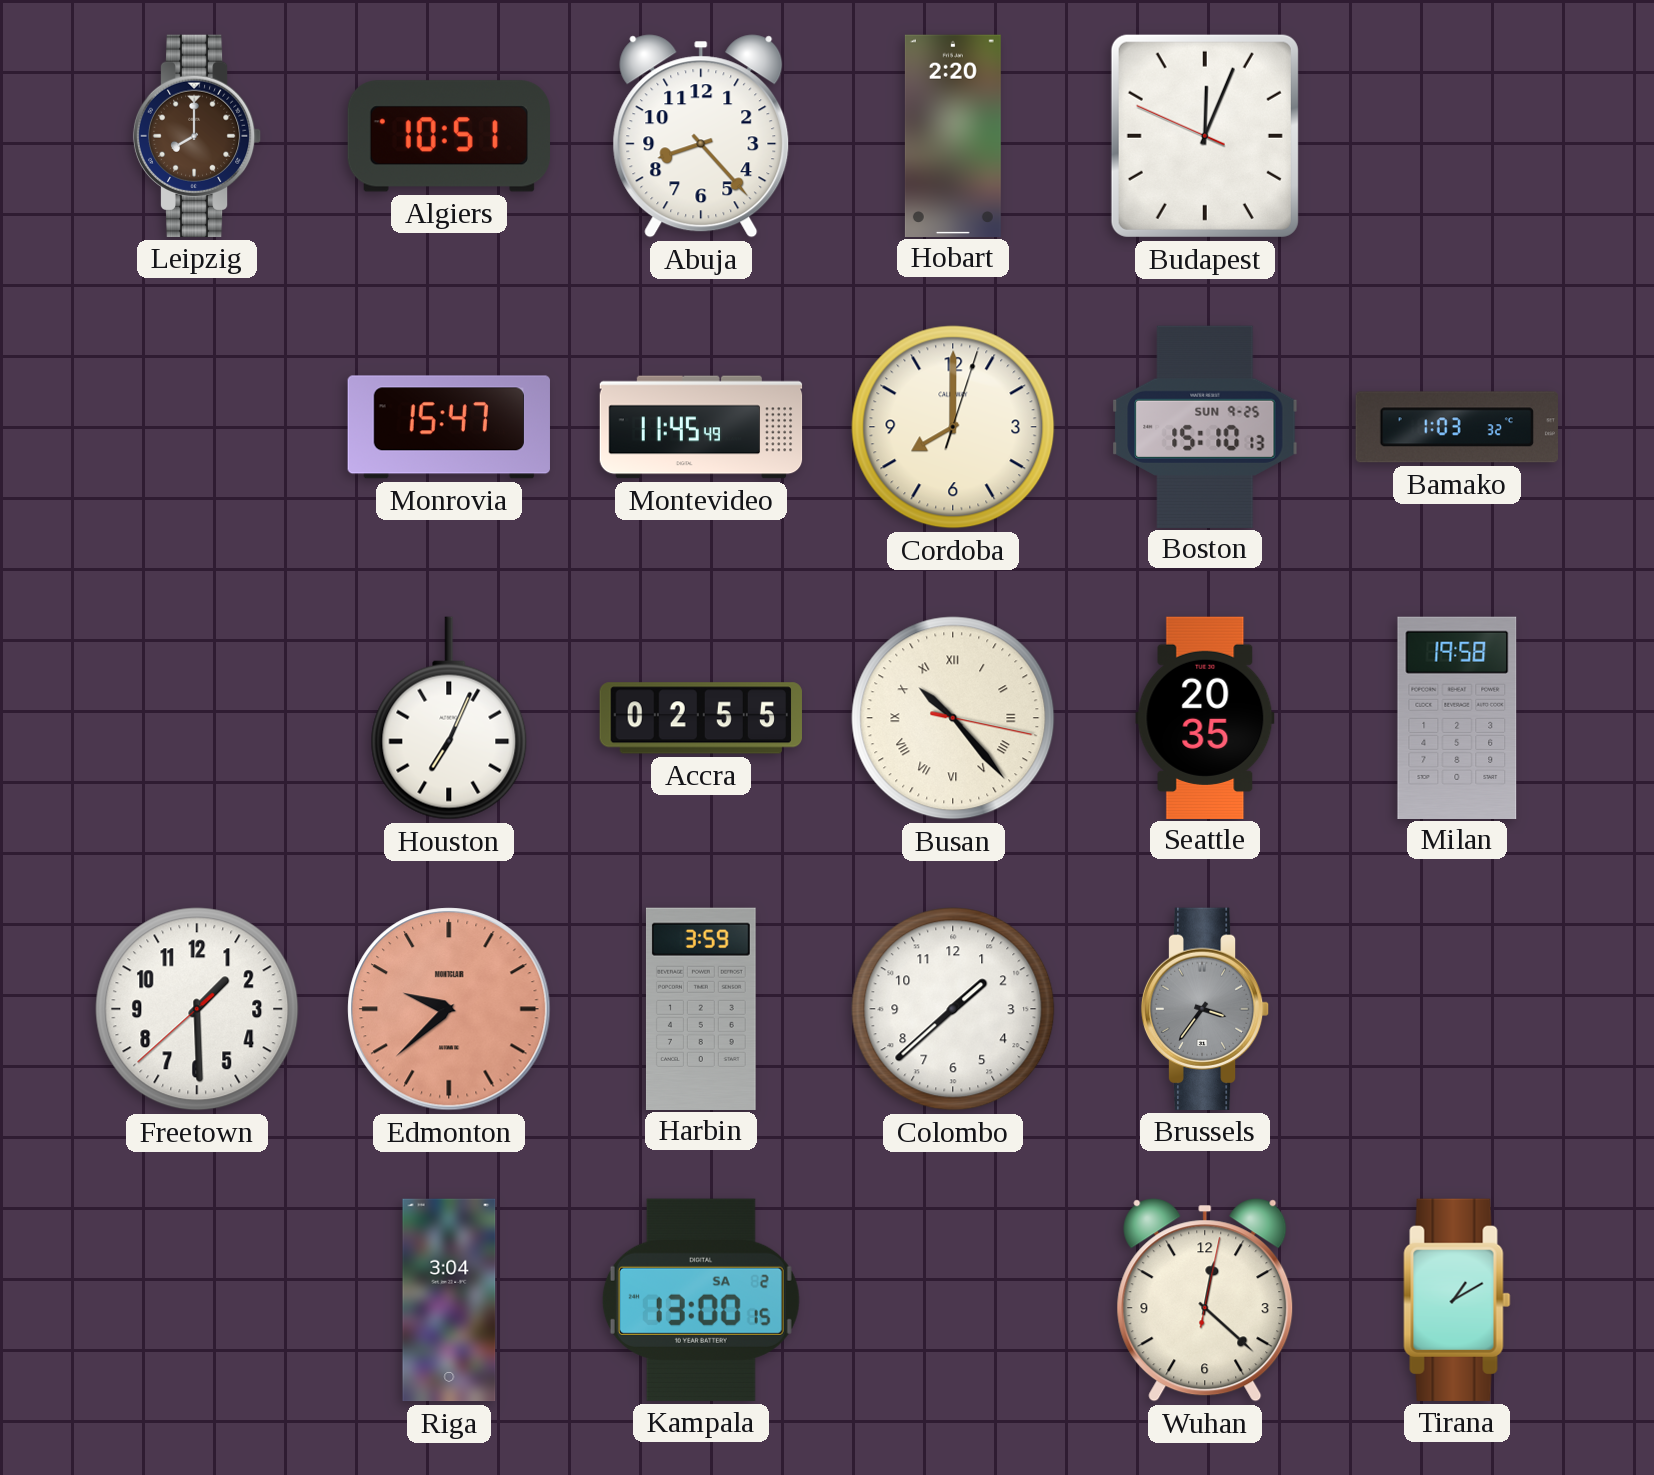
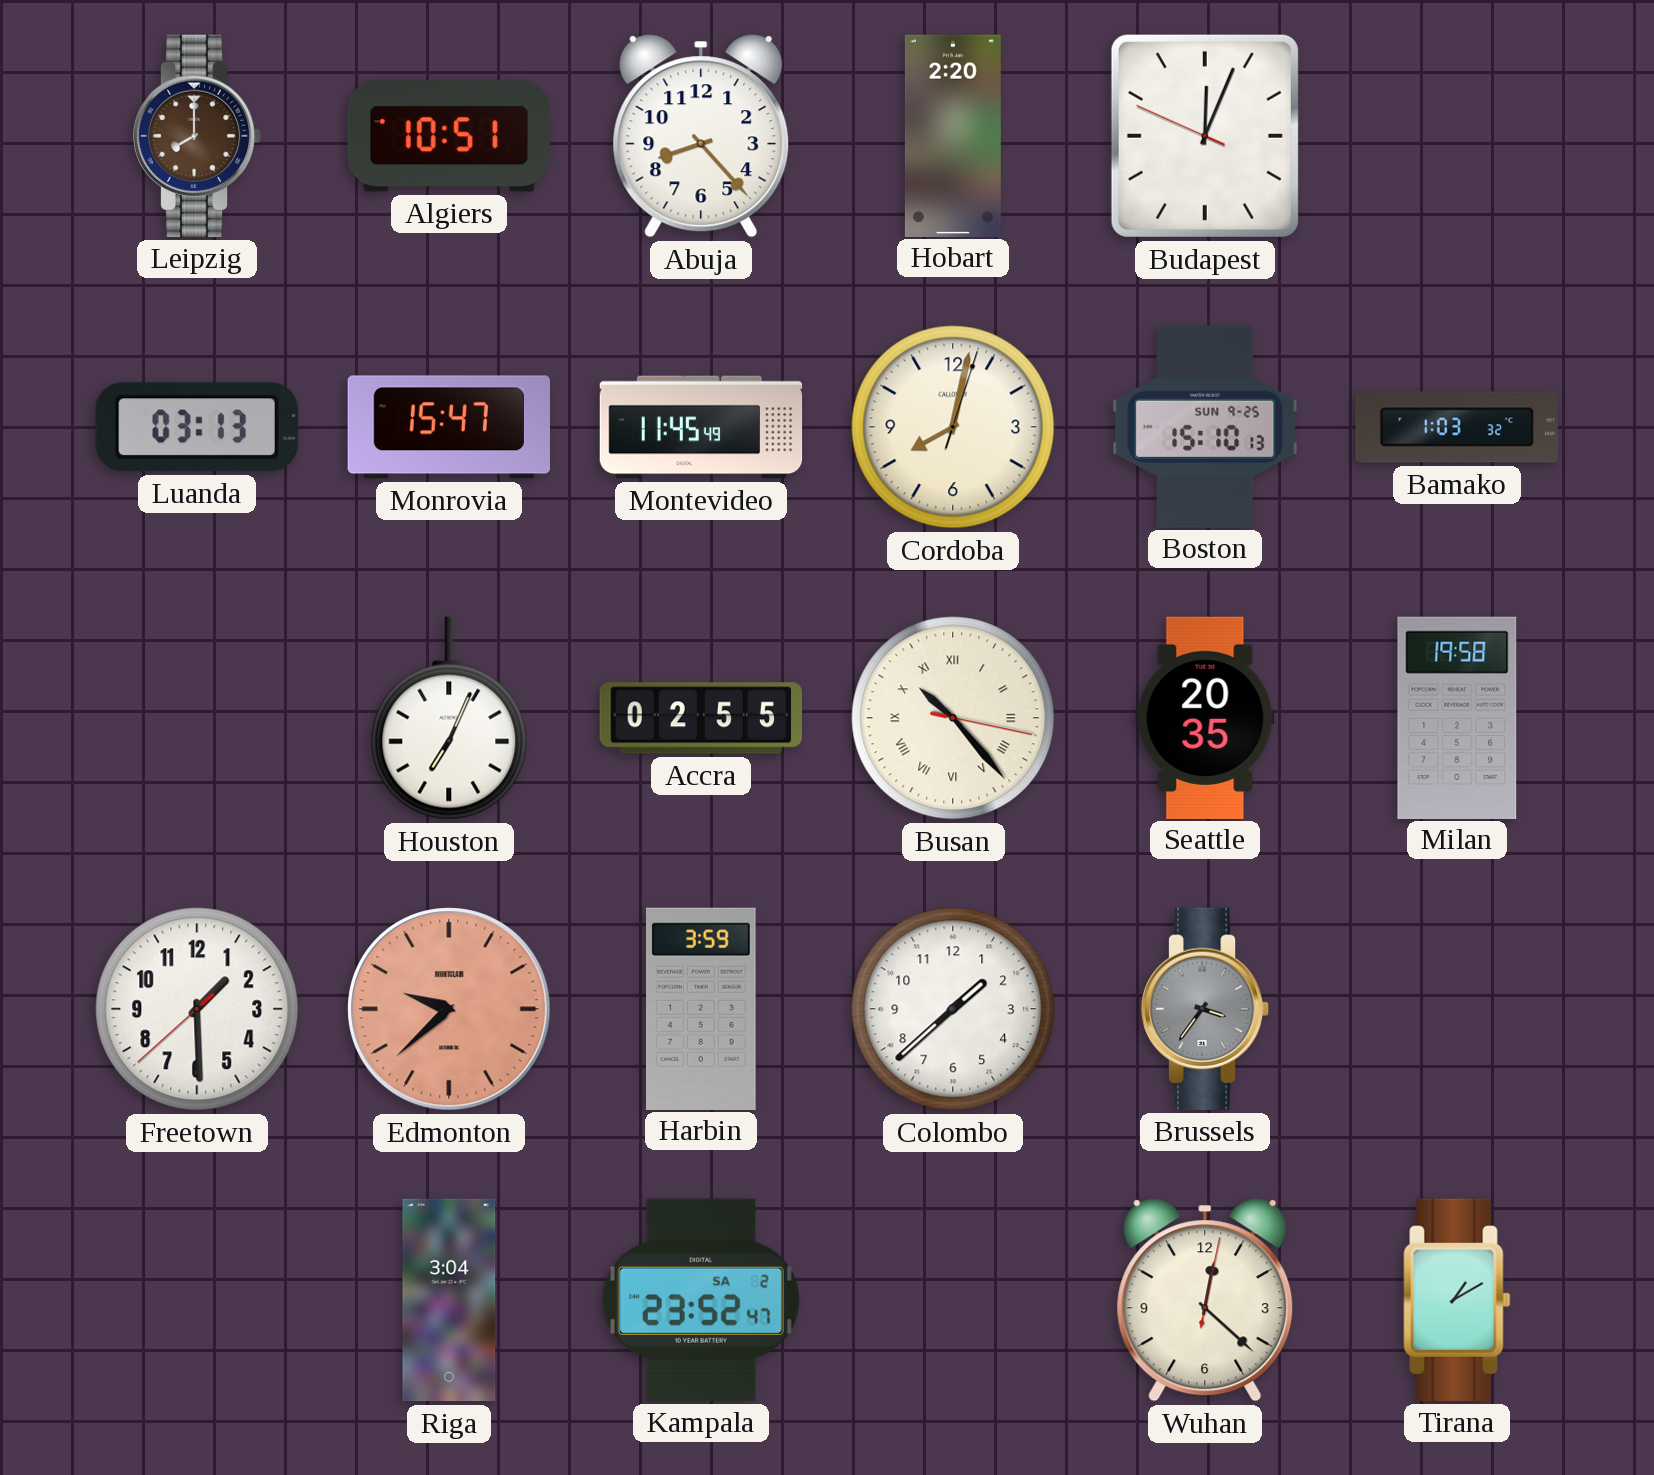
Luanda: none -> 03:13 (197, 427)
Cordoba: 8:00 -> 8:02 (953, 427)
Kampala: 13:00 -> 23:52 (701, 1300)
